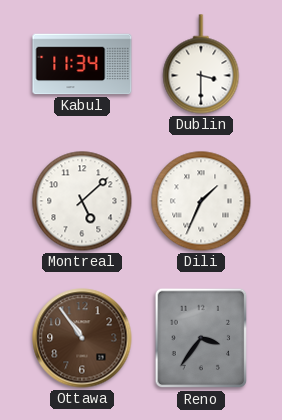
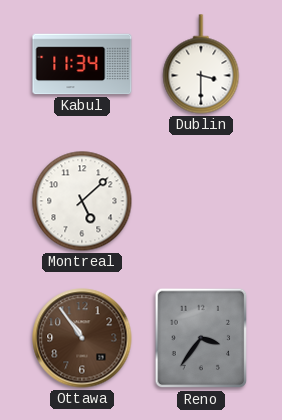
Dili: 1:34 -> none (201, 201)
